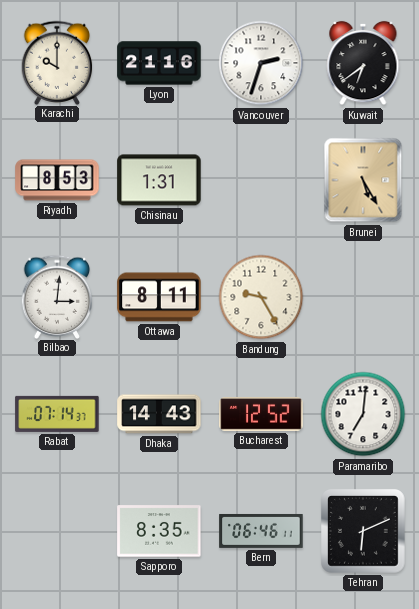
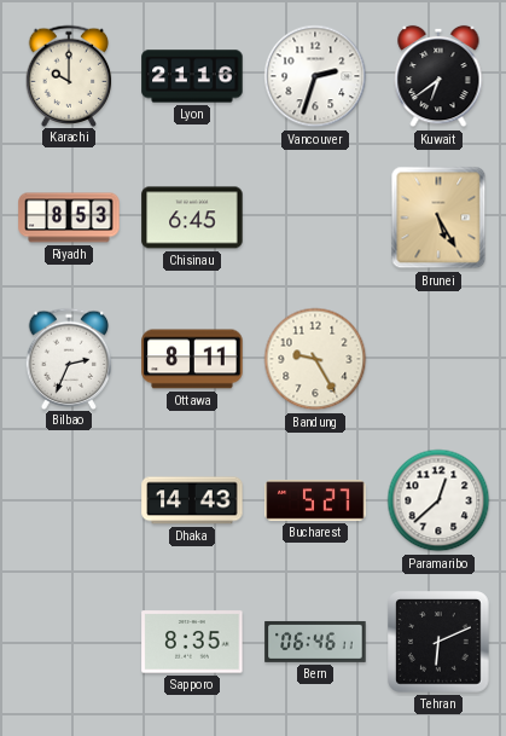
Chisinau: 1:31 -> 6:45 (192, 218)
Bilbao: 3:01 -> 2:34 (69, 358)
Rabat: 07:14 -> none (57, 414)
Bucharest: 12:52 -> 5:27 (315, 500)
Paramaribo: 7:01 -> 12:38 (438, 500)
